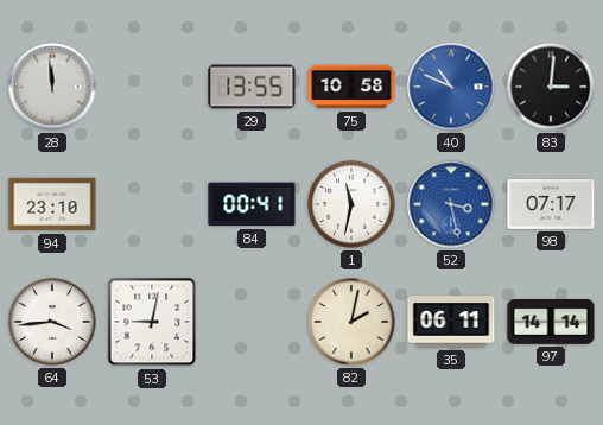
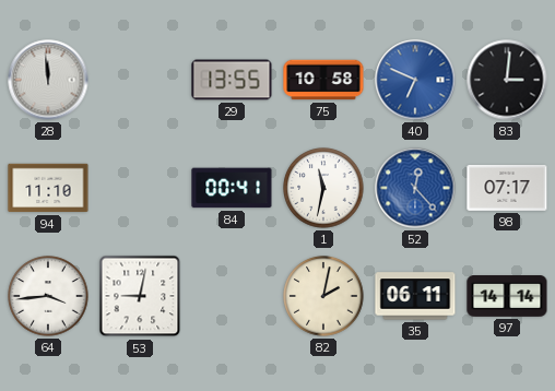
40: 10:49 -> 6:49 (415, 80)
94: 23:10 -> 11:10 (48, 188)
52: 3:28 -> 12:23 (415, 188)
